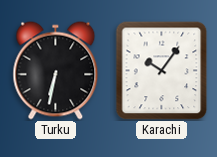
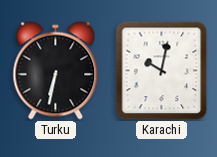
Karachi: 10:06 -> 10:02 (162, 71)
